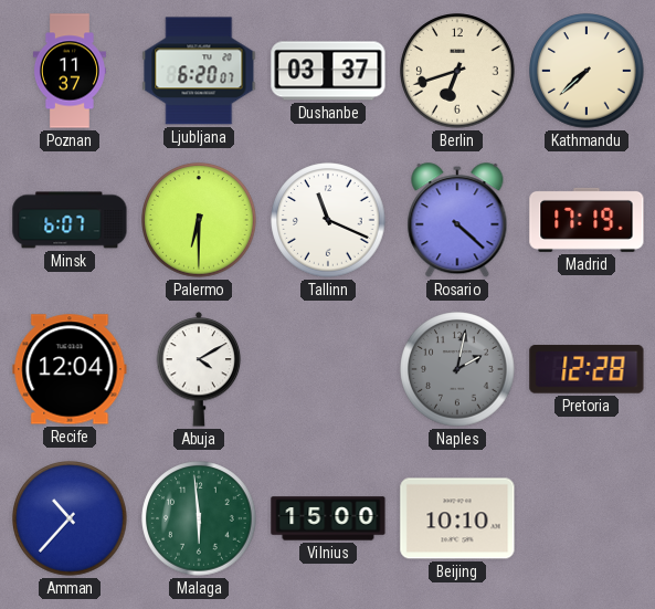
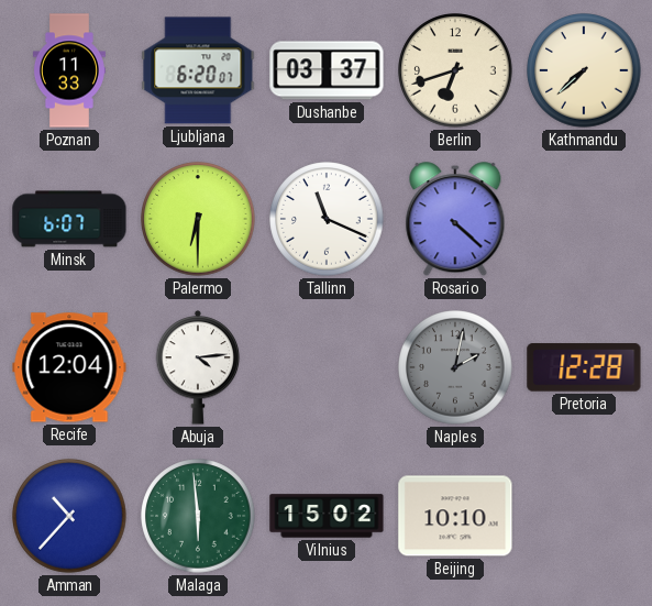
Poznan: 11:37 -> 11:33 (69, 70)
Madrid: 17:19 -> none (587, 220)
Abuja: 4:10 -> 4:14 (198, 367)
Vilnius: 15:00 -> 15:02 (327, 516)
